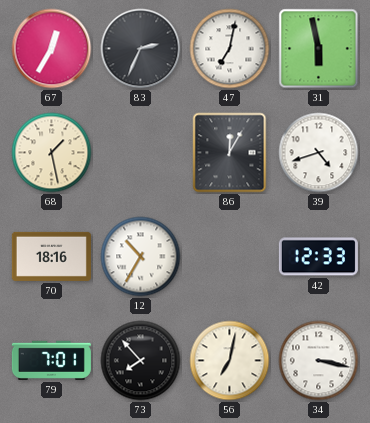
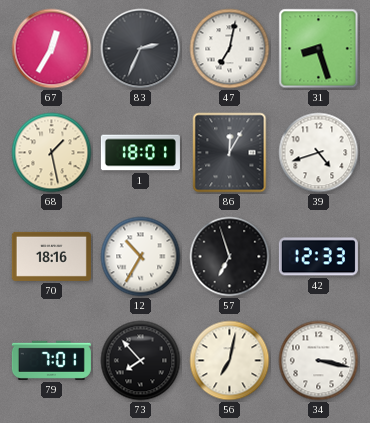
31: 5:58 -> 8:27 (319, 49)
1: none -> 18:01 (140, 153)
57: none -> 6:57 (230, 257)
